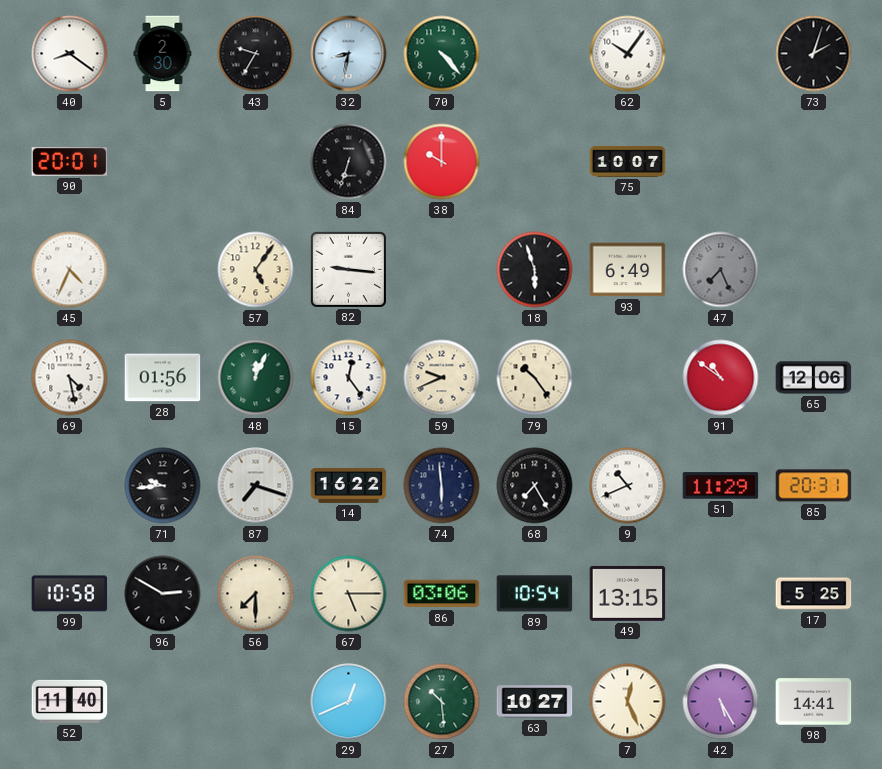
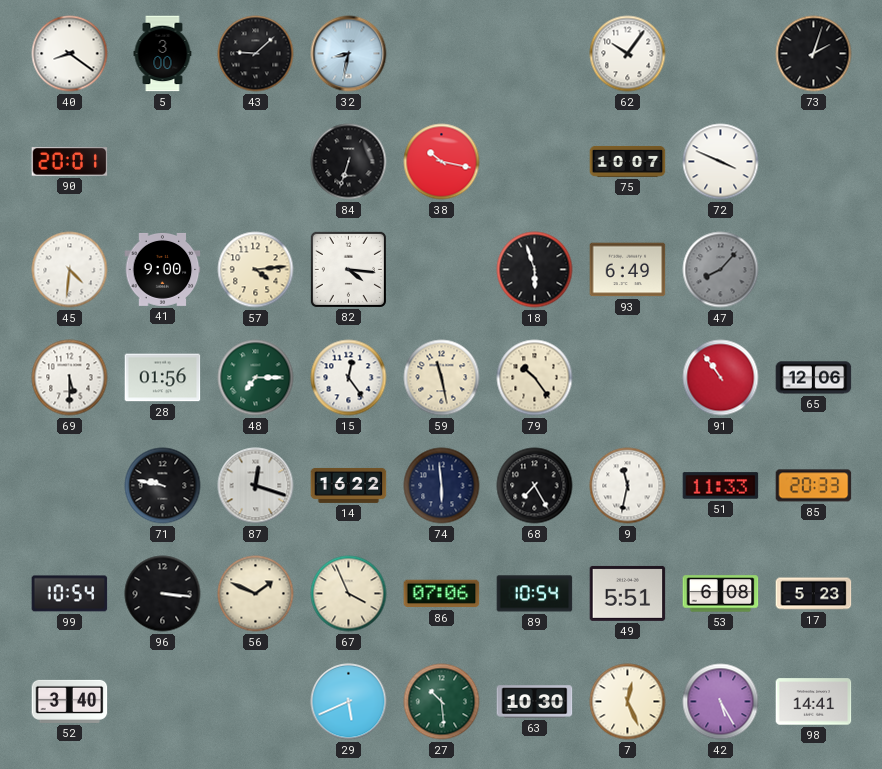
5: 2:30 -> 3:00 (163, 54)
43: 9:35 -> 9:08 (256, 54)
70: 4:23 -> none (442, 54)
38: 10:00 -> 10:17 (442, 162)
72: none -> 3:49 (721, 162)
45: 4:34 -> 4:31 (70, 270)
41: none -> 9:00 (163, 269)
57: 5:06 -> 4:14 (256, 270)
82: 9:16 -> 4:16 (348, 269)
47: 7:26 -> 8:07 (721, 270)
69: 4:28 -> 5:30 (70, 378)
48: 12:04 -> 7:15 (256, 378)
59: 9:41 -> 11:28 (442, 378)
91: 10:51 -> 10:54 (721, 378)
71: 9:44 -> 9:47 (163, 486)
87: 7:18 -> 12:18 (256, 486)
9: 10:41 -> 11:32 (628, 486)
51: 11:29 -> 11:33 (721, 486)
85: 20:31 -> 20:33 (814, 486)
99: 10:58 -> 10:54 (70, 594)
96: 2:50 -> 3:16 (163, 594)
56: 7:30 -> 1:49 (256, 594)
67: 5:15 -> 3:56 (349, 594)
86: 03:06 -> 07:06 (442, 594)
49: 13:15 -> 5:51 (628, 593)
53: none -> 6:08 (721, 594)
17: 5:25 -> 5:23 (814, 594)
52: 11:40 -> 3:40 (70, 701)
29: 12:41 -> 5:41 (349, 702)
63: 10:27 -> 10:30 (535, 702)
